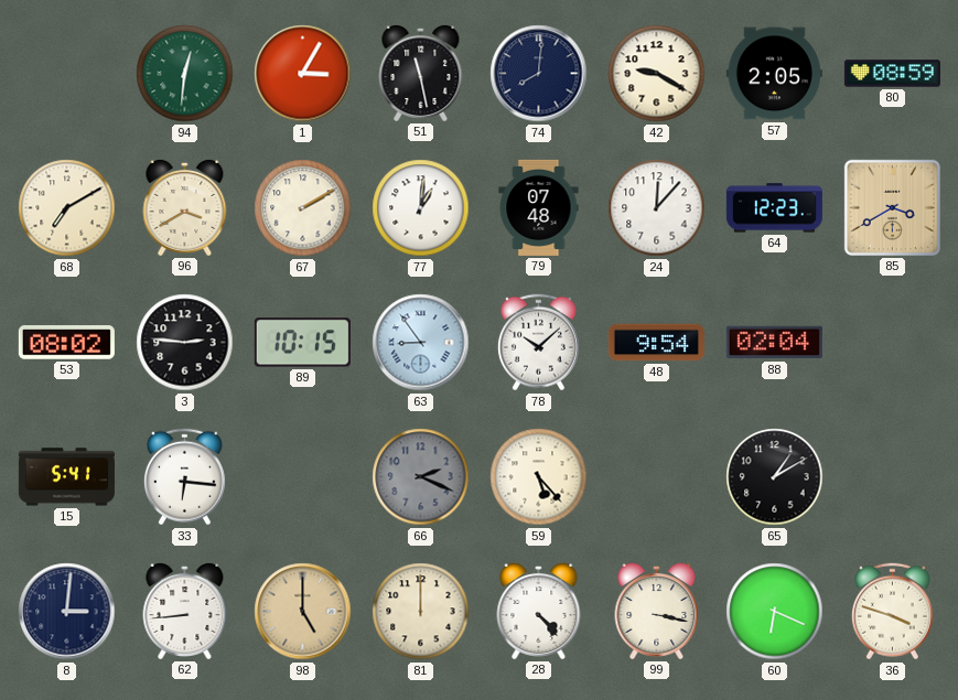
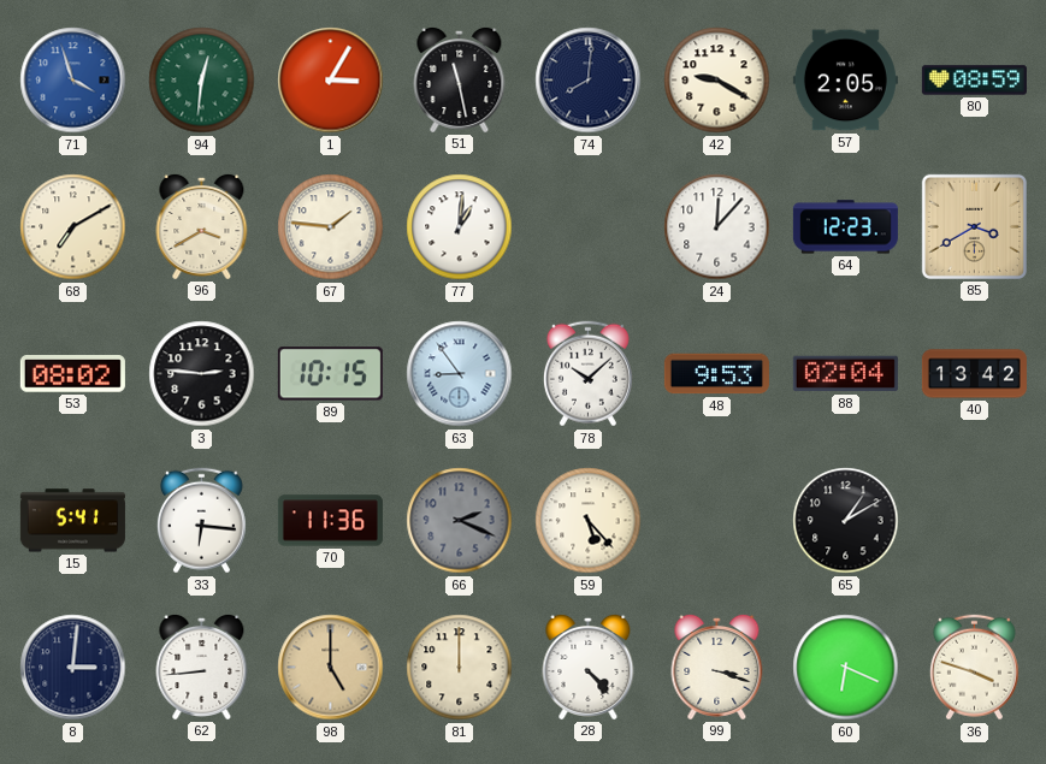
71: none -> 3:57 (73, 81)
67: 2:10 -> 1:46 (331, 227)
79: 07:48 -> none (539, 207)
48: 9:54 -> 9:53 (716, 374)
40: none -> 13:42 (974, 374)
70: none -> 11:36 (330, 521)
99: 3:17 -> 3:18 (717, 667)
